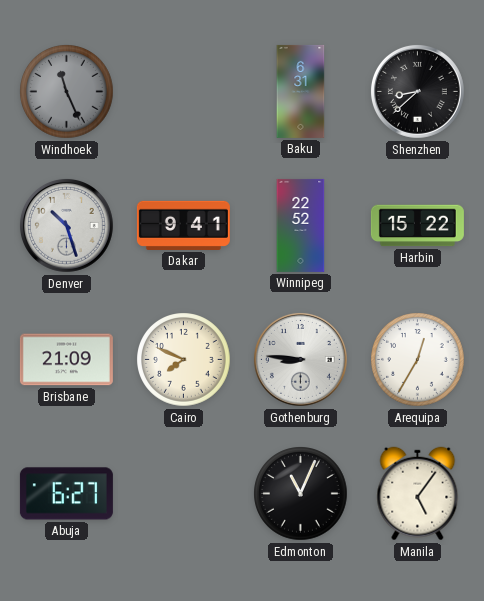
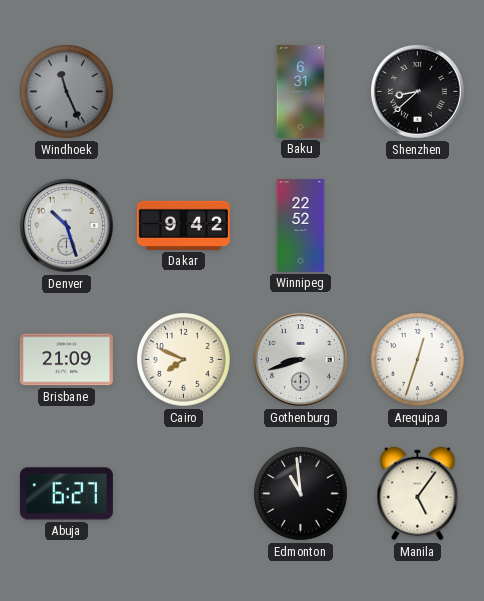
Dakar: 9:41 -> 9:42 (183, 225)
Harbin: 15:22 -> none (417, 226)
Gothenburg: 8:46 -> 8:42 (300, 359)
Arequipa: 12:35 -> 12:33 (418, 360)
Edmonton: 11:04 -> 10:59 (301, 494)
